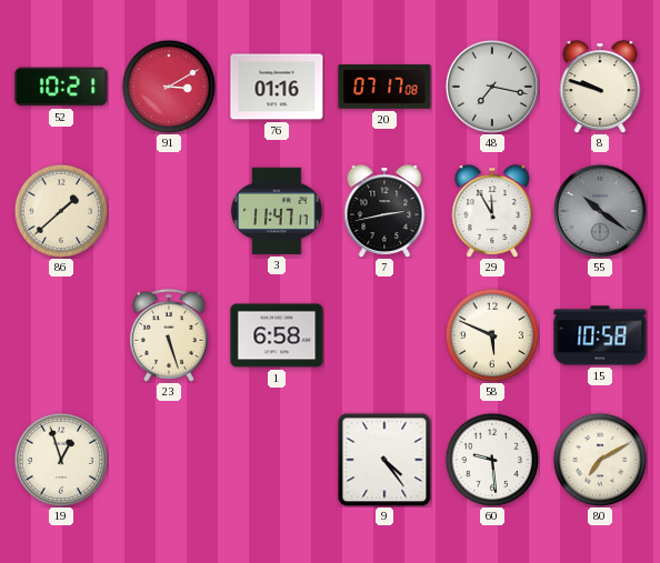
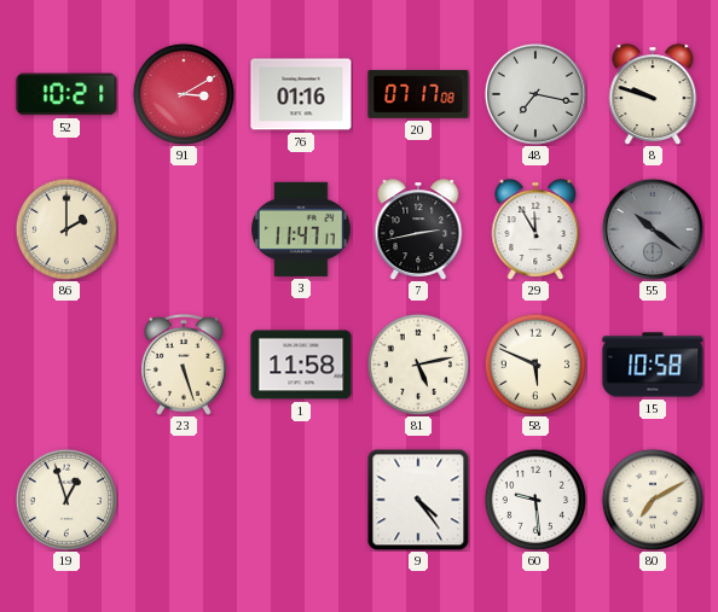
86: 1:38 -> 2:00 (66, 229)
1: 6:58 -> 11:58 (301, 365)
81: none -> 5:13 (418, 365)
